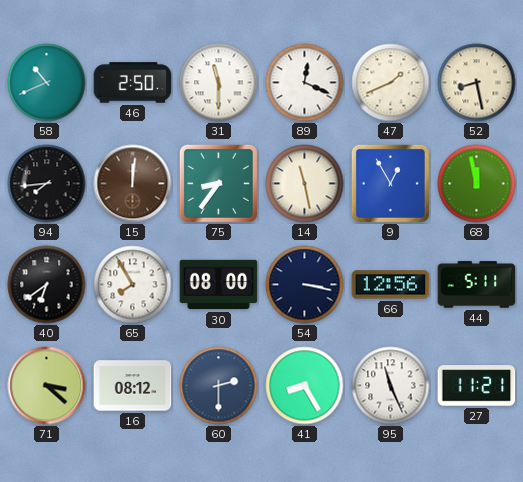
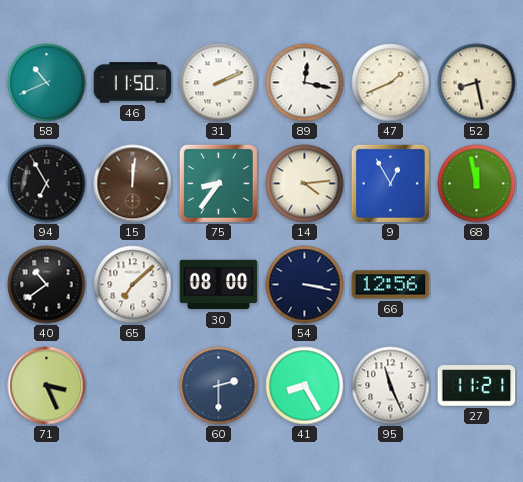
46: 2:50 -> 11:50 (133, 83)
31: 11:30 -> 2:11 (219, 83)
89: 12:19 -> 12:17 (305, 83)
94: 7:44 -> 6:55 (47, 184)
14: 11:28 -> 4:14 (305, 184)
40: 6:39 -> 10:39 (47, 285)
65: 7:55 -> 7:08 (133, 285)
44: 5:11 -> none (477, 285)
71: 3:22 -> 3:26 (47, 386)
16: 08:12 -> none (133, 386)
